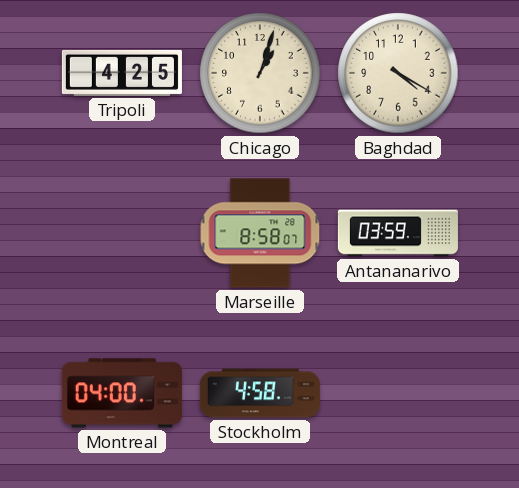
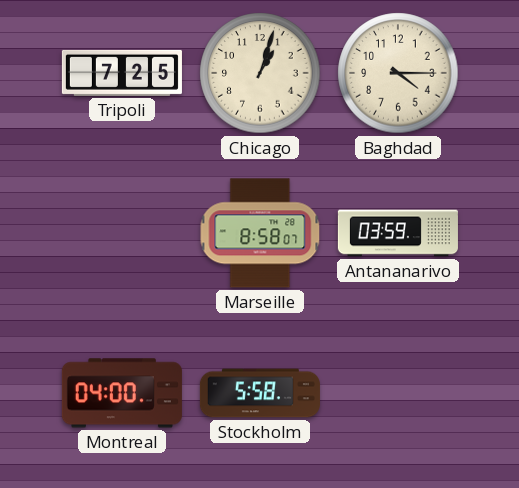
Tripoli: 4:25 -> 7:25 (122, 73)
Baghdad: 4:20 -> 4:15 (398, 73)
Stockholm: 4:58 -> 5:58 (260, 393)
